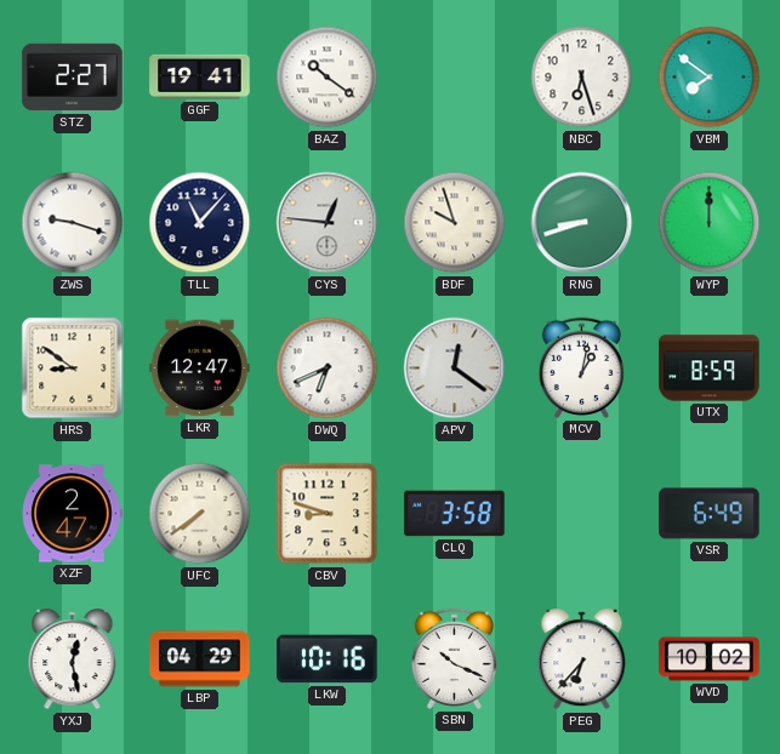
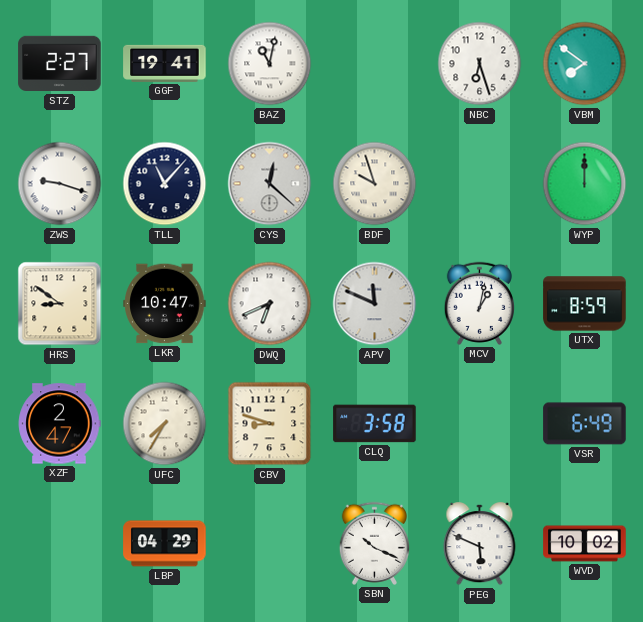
BAZ: 10:21 -> 11:02 (270, 64)
CYS: 12:46 -> 12:22 (270, 184)
RNG: 8:42 -> none (582, 223)
LKR: 12:47 -> 10:47 (165, 304)
APV: 12:21 -> 11:49 (375, 304)
UFC: 7:39 -> 7:35 (165, 424)
YXJ: 12:28 -> none (73, 659)
LKW: 10:16 -> none (328, 659)
PEG: 6:37 -> 5:49 (480, 544)
